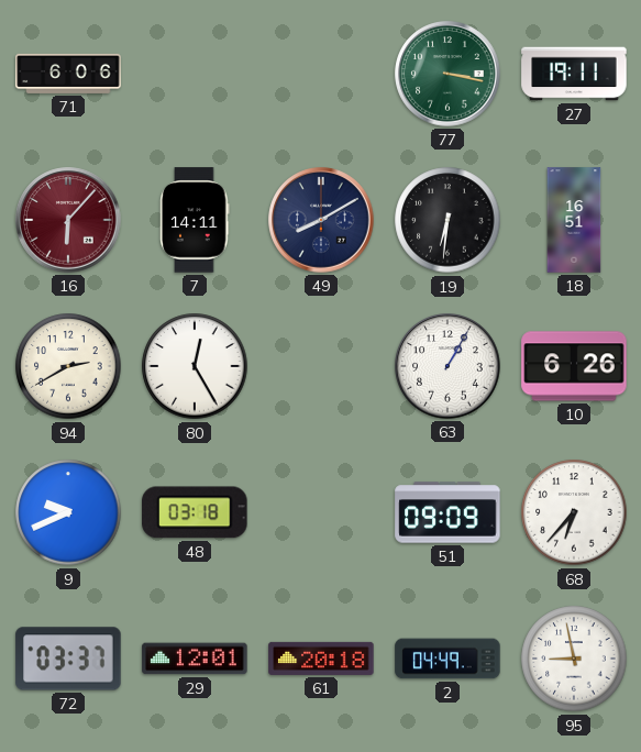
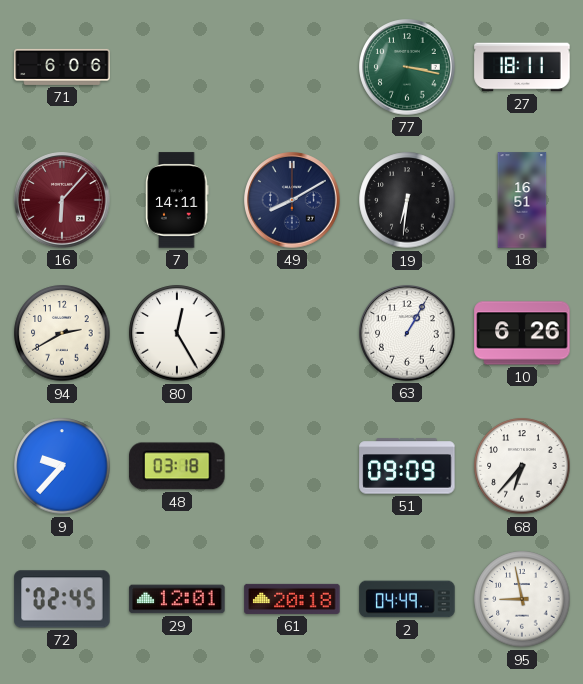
27: 19:11 -> 18:11 (522, 67)
9: 9:41 -> 9:37 (62, 466)
72: 03:37 -> 02:45 (62, 599)
